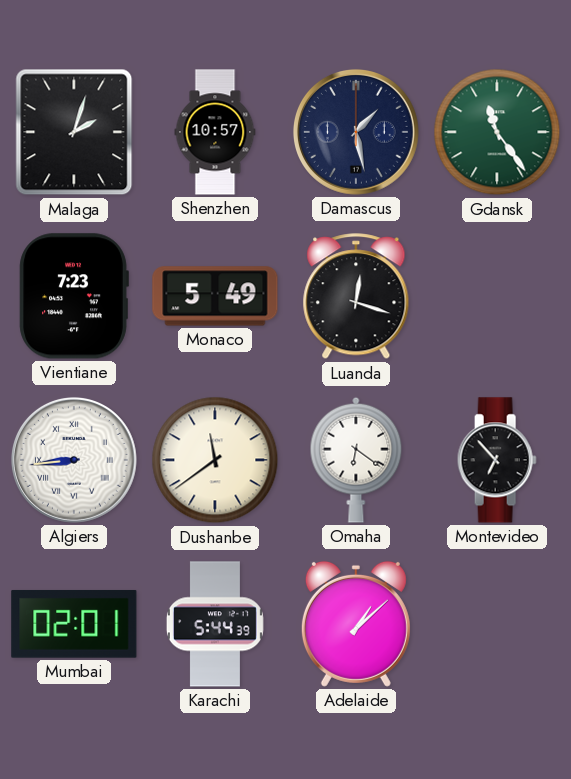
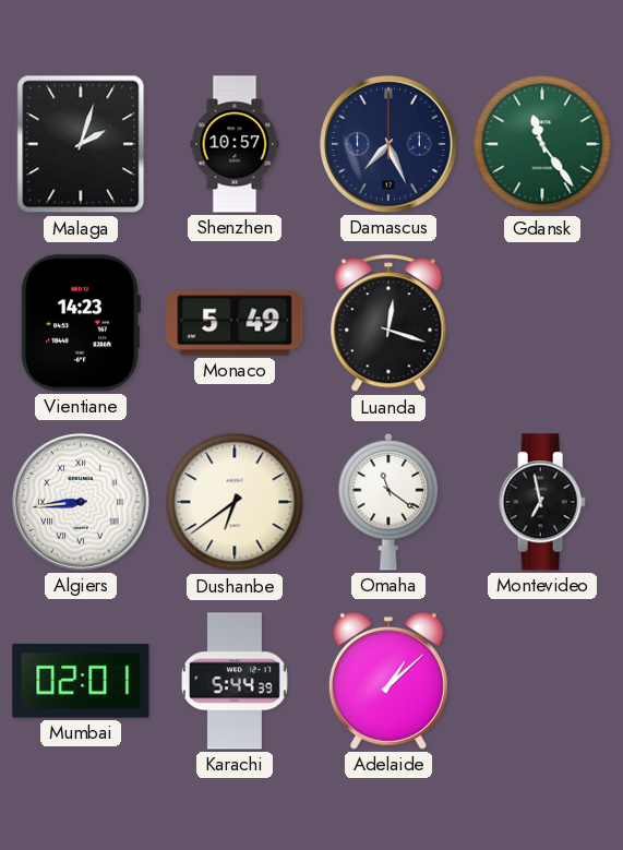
Damascus: 1:28 -> 7:26 (388, 144)
Vientiane: 7:23 -> 14:23 (81, 323)
Dushanbe: 11:39 -> 6:39 (235, 502)
Omaha: 6:21 -> 11:21 (388, 502)
Montevideo: 6:53 -> 6:58 (542, 502)
